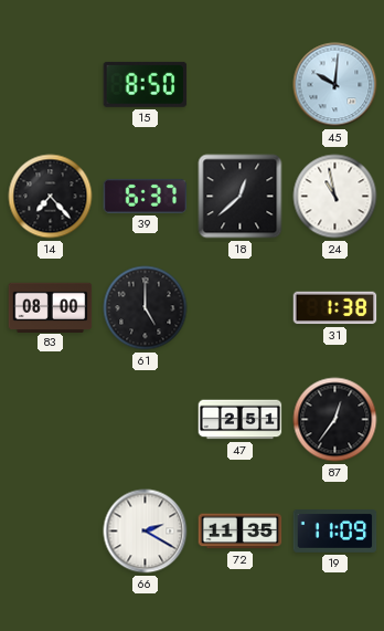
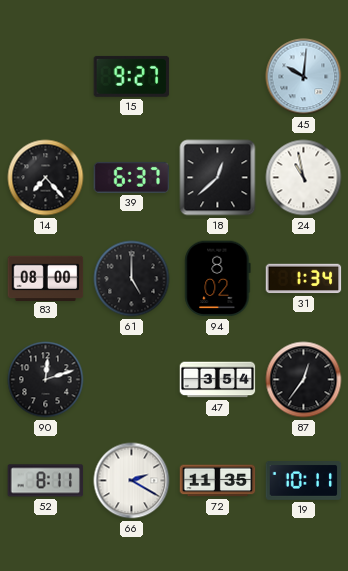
15: 8:50 -> 9:27 (132, 76)
94: none -> 8:02 (218, 279)
31: 1:38 -> 1:34 (304, 279)
90: none -> 12:12 (46, 380)
47: 2:51 -> 3:54 (218, 380)
52: none -> 8:11 (46, 481)
19: 11:09 -> 10:11 (304, 481)
